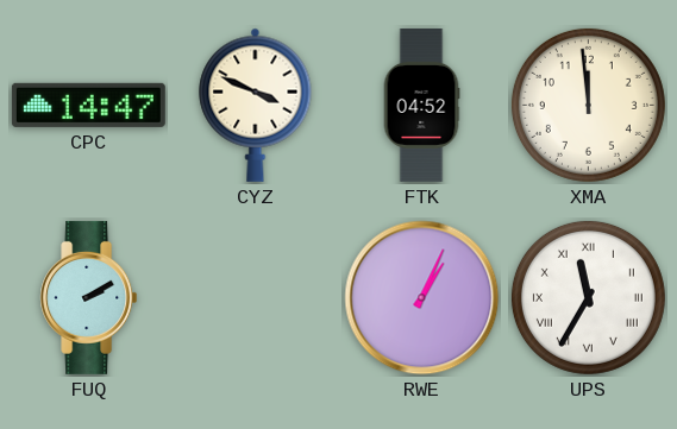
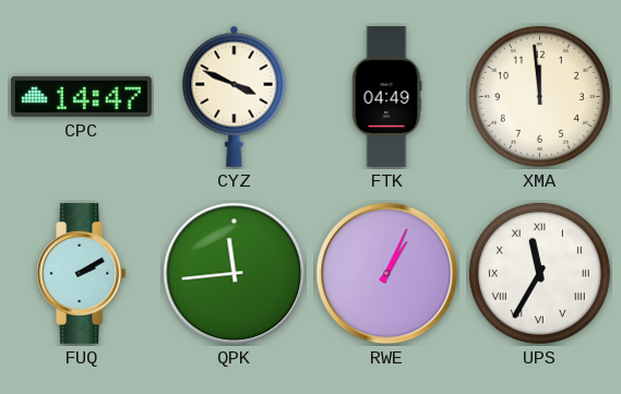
FTK: 04:52 -> 04:49 (386, 96)
QPK: none -> 11:44 (235, 274)
